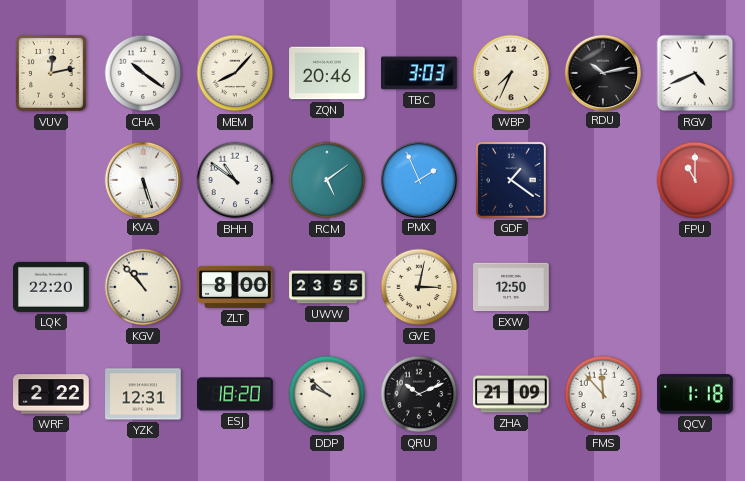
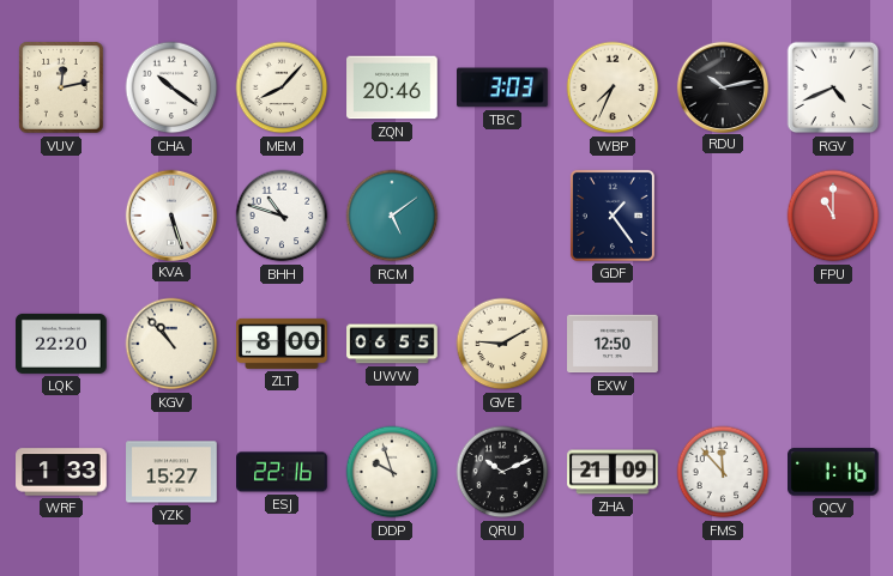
BHH: 10:51 -> 10:48 (282, 216)
PMX: 1:56 -> none (418, 179)
GDF: 1:21 -> 1:24 (613, 216)
UWW: 23:55 -> 06:55 (392, 344)
GVE: 3:02 -> 9:10 (502, 344)
WRF: 2:22 -> 1:33 (61, 472)
YZK: 12:31 -> 15:27 (171, 472)
ESJ: 18:20 -> 22:16 (282, 472)
DDP: 9:52 -> 9:57 (392, 472)
QCV: 1:18 -> 1:16 (834, 472)
